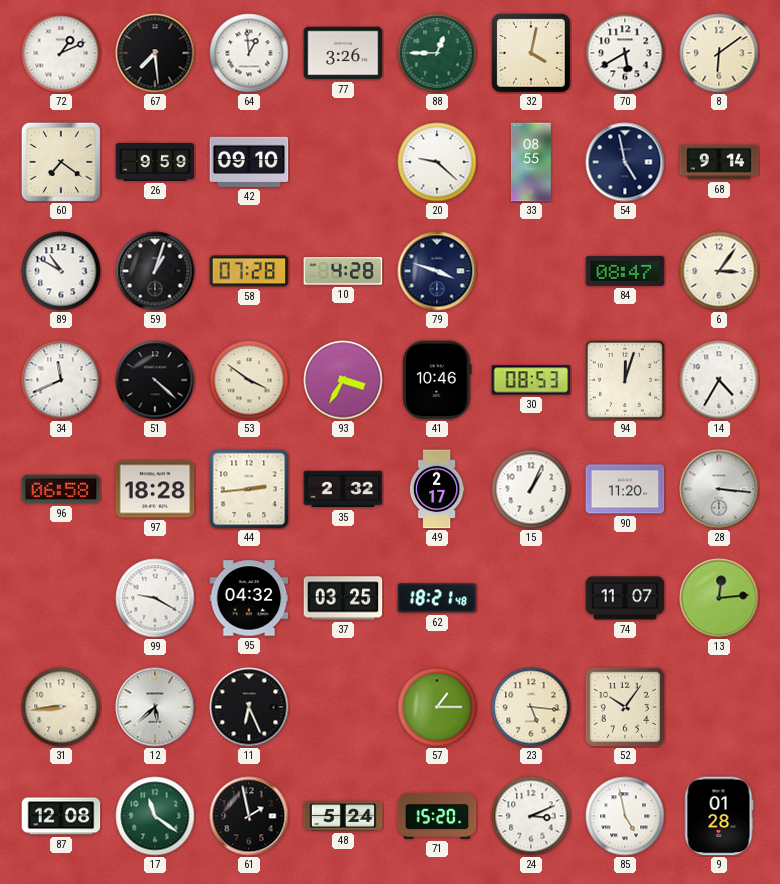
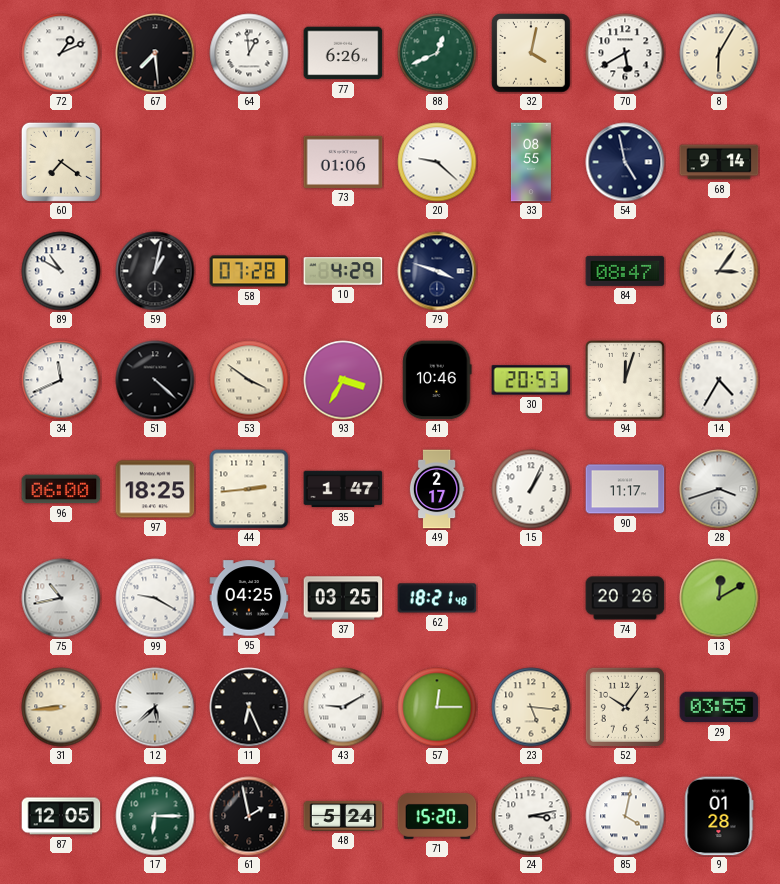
77: 3:26 -> 6:26 (343, 53)
88: 12:45 -> 12:41 (437, 53)
8: 6:09 -> 6:05 (719, 53)
26: 9:59 -> none (155, 162)
42: 09:10 -> none (249, 162)
73: none -> 01:06 (343, 162)
59: 1:03 -> 1:02 (155, 271)
10: 4:28 -> 4:29 (343, 271)
30: 08:53 -> 20:53 (531, 380)
96: 06:58 -> 06:00 (61, 489)
97: 18:28 -> 18:25 (155, 489)
35: 2:32 -> 1:47 (343, 489)
90: 11:20 -> 11:17 (625, 489)
28: 3:16 -> 3:42 (719, 489)
75: none -> 10:43 (61, 598)
95: 04:32 -> 04:25 (249, 598)
74: 11:07 -> 20:26 (625, 598)
13: 12:14 -> 12:10 (719, 598)
43: none -> 9:10 (343, 707)
57: 1:15 -> 12:15 (437, 707)
29: none -> 03:55 (719, 707)
87: 12:08 -> 12:05 (61, 816)
17: 11:21 -> 6:15 (155, 816)
24: 3:11 -> 3:13 (531, 816)
85: 4:58 -> 4:02 (625, 816)
